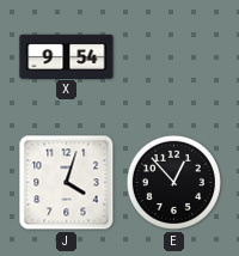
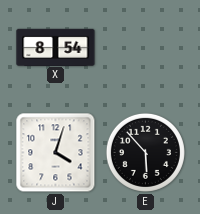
X: 9:54 -> 8:54 (56, 47)
E: 12:53 -> 5:53 (145, 152)
